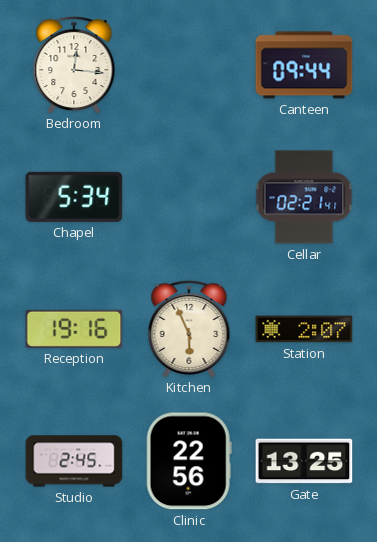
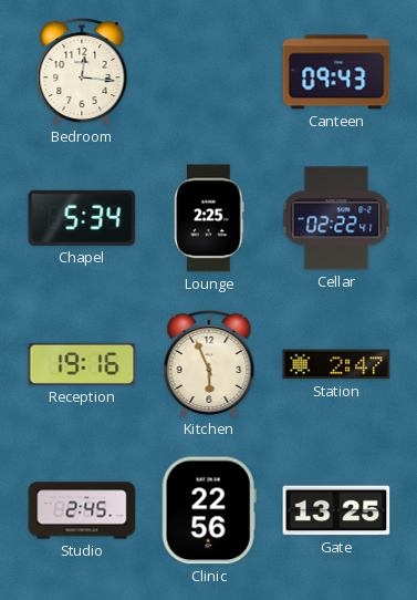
Canteen: 09:44 -> 09:43 (336, 72)
Lounge: none -> 2:25 (209, 218)
Cellar: 02:21 -> 02:22 (336, 218)
Station: 2:07 -> 2:47 (336, 364)
